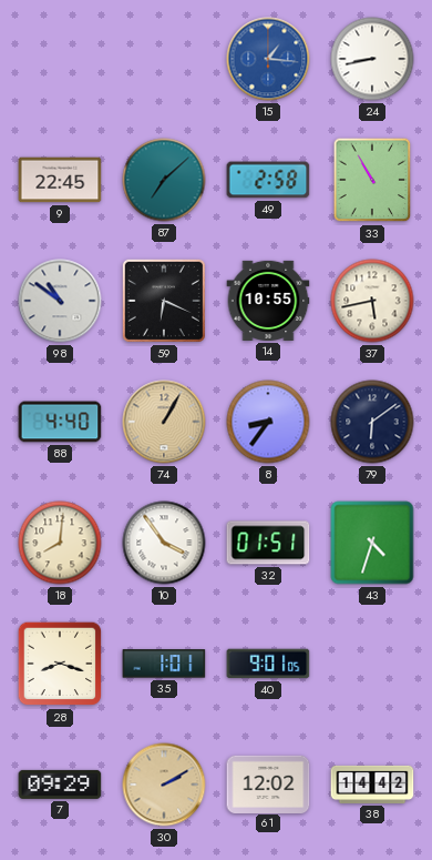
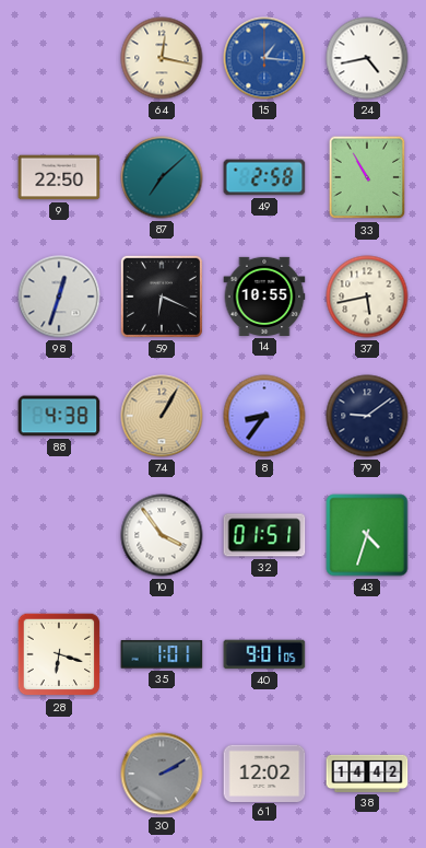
64: none -> 12:17 (162, 58)
24: 8:43 -> 4:43 (367, 58)
9: 22:45 -> 22:50 (59, 177)
98: 10:51 -> 12:33 (59, 297)
88: 4:40 -> 4:38 (59, 416)
79: 6:09 -> 9:09 (367, 416)
18: 8:01 -> none (60, 543)
28: 8:18 -> 6:18 (59, 654)
7: 09:29 -> none (60, 785)
30 dial: champagne -> grey (162, 774)
